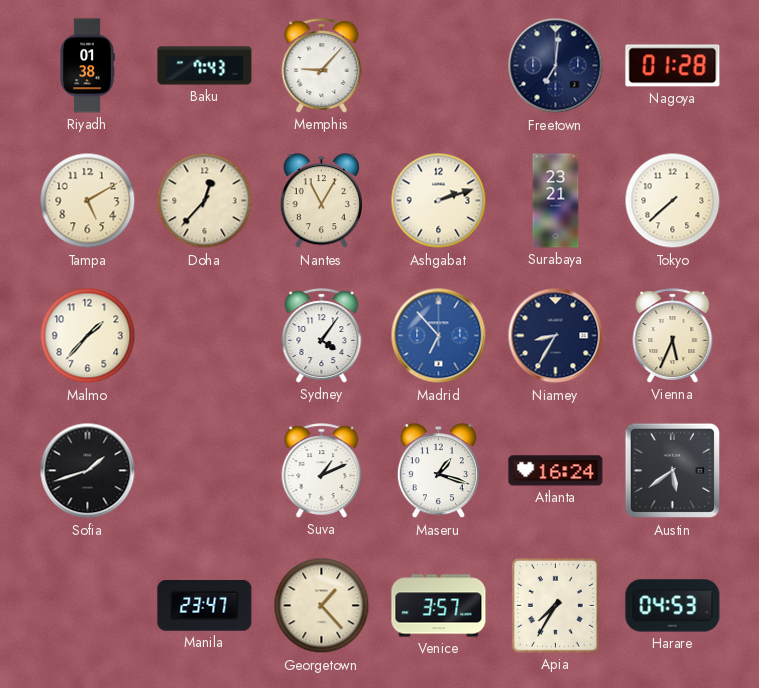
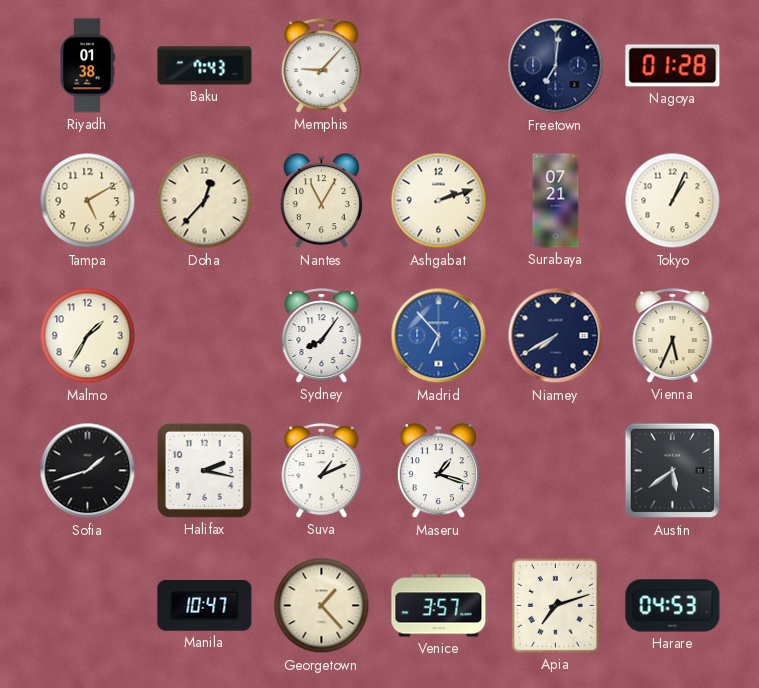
Surabaya: 23:21 -> 07:21 (556, 201)
Tokyo: 7:38 -> 1:04 (673, 201)
Malmo: 1:37 -> 1:35 (88, 336)
Sydney: 4:06 -> 8:06 (322, 336)
Niamey: 8:35 -> 7:40 (556, 336)
Halifax: none -> 2:17 (204, 470)
Atlanta: 16:24 -> none (556, 471)
Manila: 23:47 -> 10:47 (205, 606)
Apia: 7:35 -> 7:12 (555, 605)
